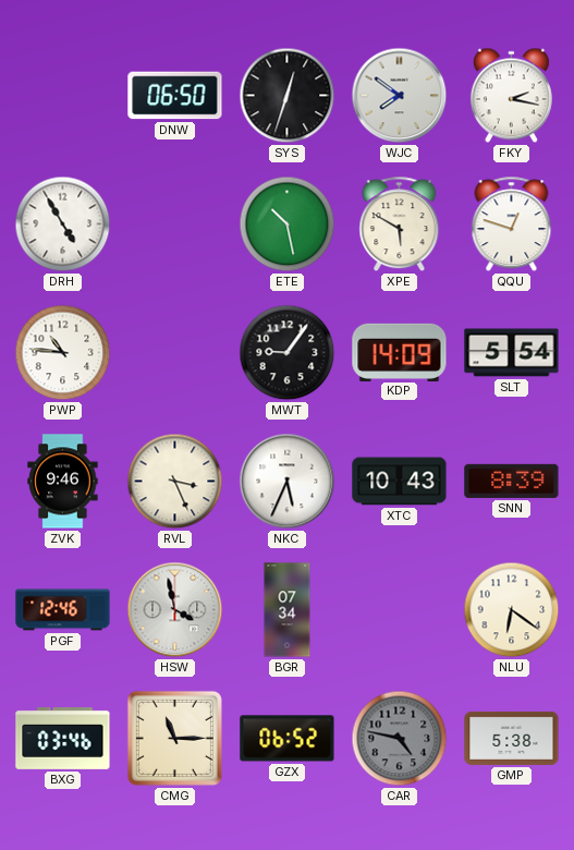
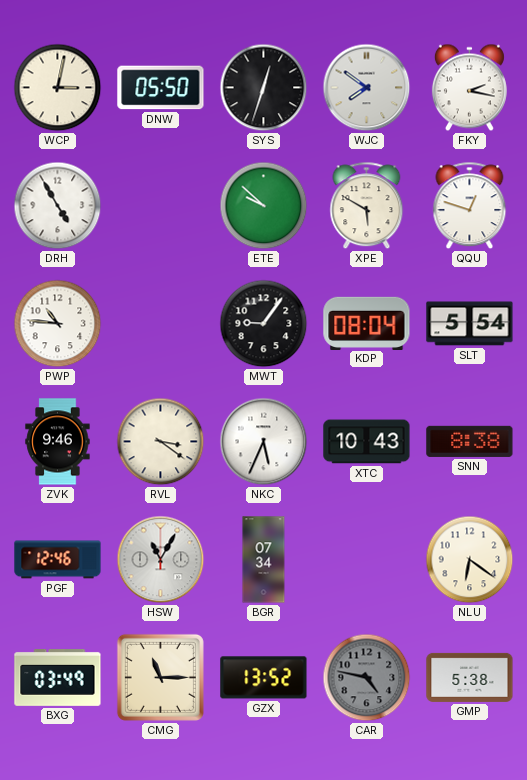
WCP: none -> 3:02 (58, 88)
DNW: 06:50 -> 05:50 (161, 88)
ETE: 10:28 -> 9:52 (264, 206)
KDP: 14:09 -> 08:04 (367, 323)
RVL: 3:26 -> 3:21 (161, 442)
SNN: 8:39 -> 8:38 (470, 441)
HSW: 3:58 -> 11:05 (161, 560)
BXG: 03:46 -> 03:49 (58, 678)
GZX: 06:52 -> 13:52 (264, 678)
